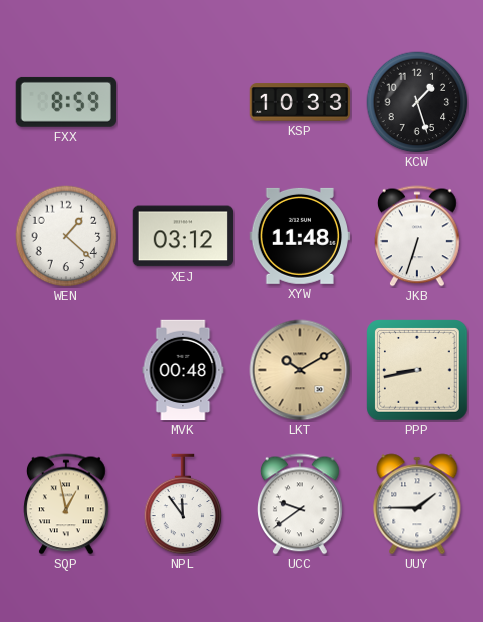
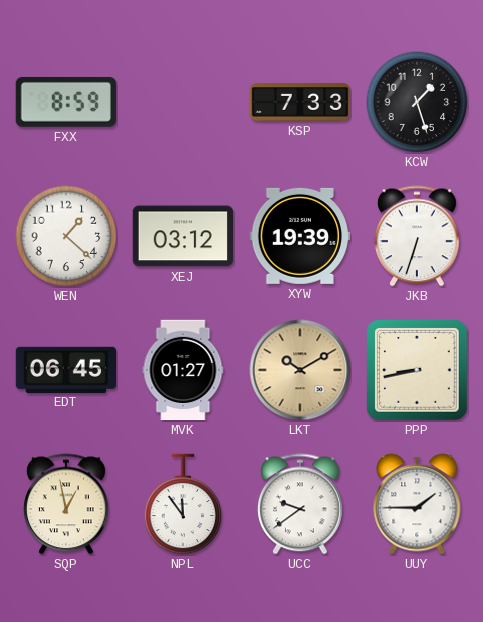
KSP: 10:33 -> 7:33 (300, 102)
XYW: 11:48 -> 19:39 (300, 236)
EDT: none -> 06:45 (65, 369)
MVK: 00:48 -> 01:27 (183, 370)
